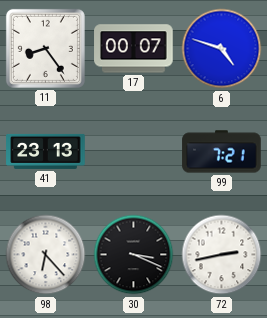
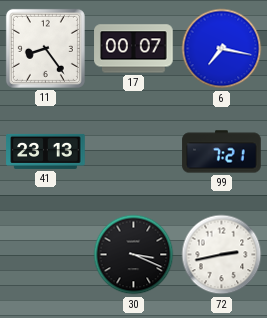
6: 4:48 -> 7:17 (222, 49)
98: 6:23 -> none (46, 255)
